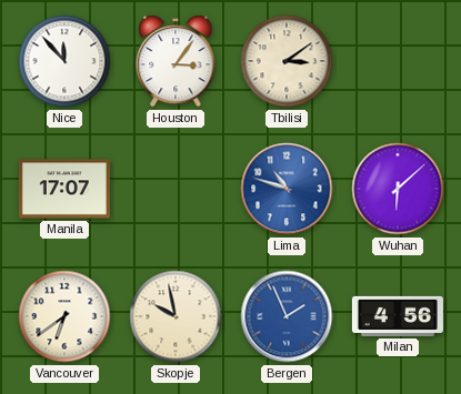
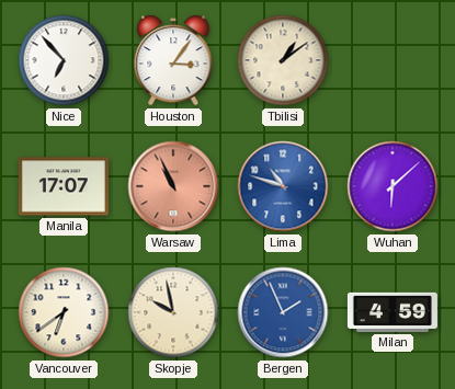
Nice: 11:53 -> 6:53 (64, 60)
Tbilisi: 3:09 -> 1:09 (283, 60)
Warsaw: none -> 10:56 (173, 186)
Milan: 4:56 -> 4:59 (393, 312)
